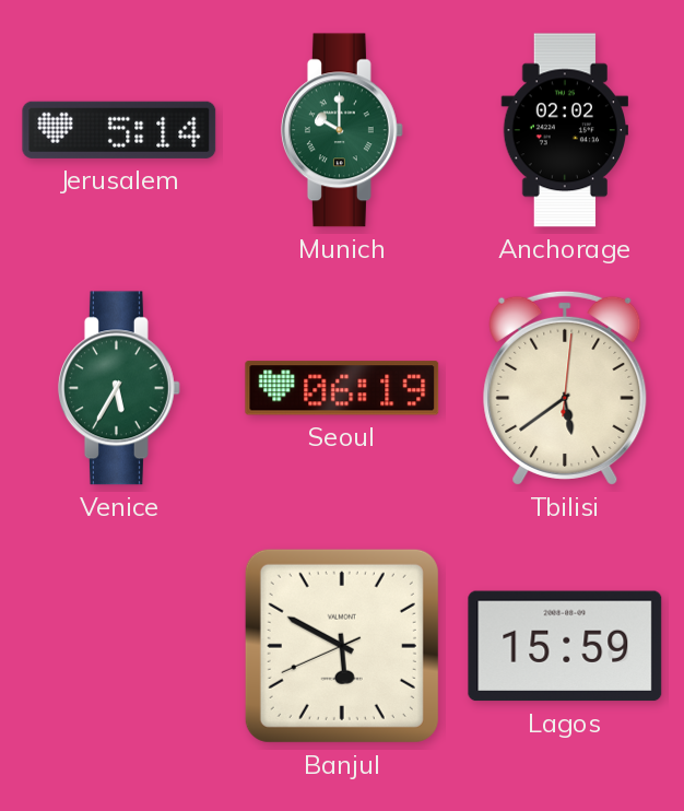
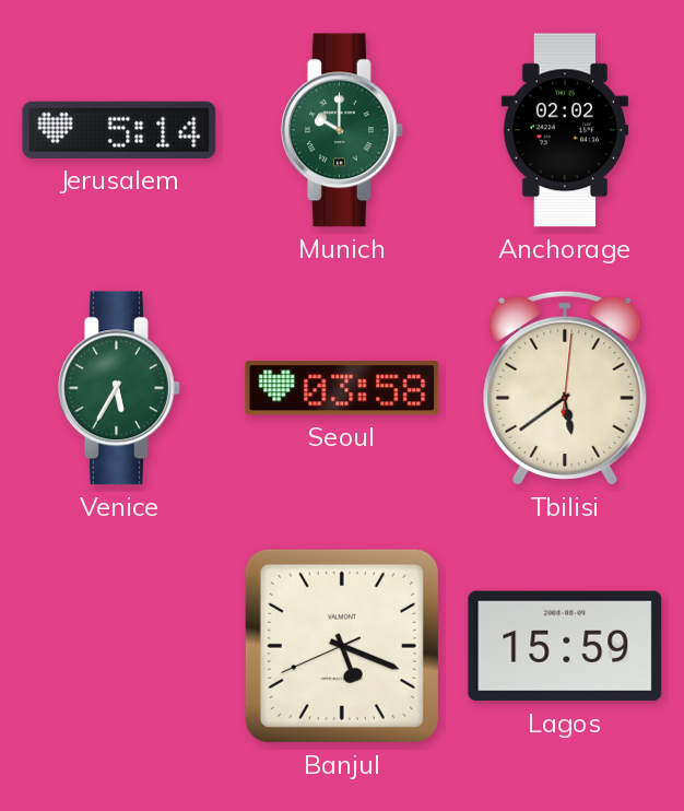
Seoul: 06:19 -> 03:58 (342, 388)
Banjul: 5:49 -> 5:18 (342, 646)
